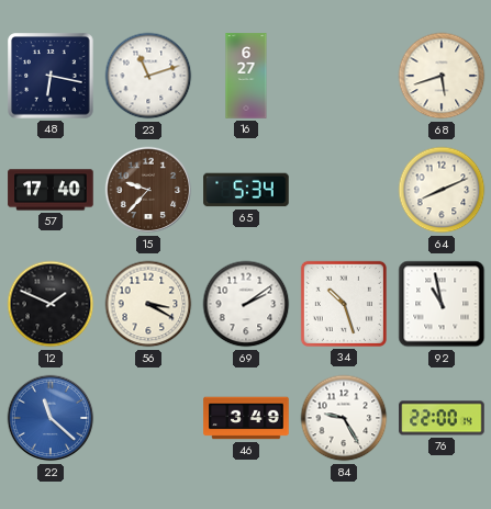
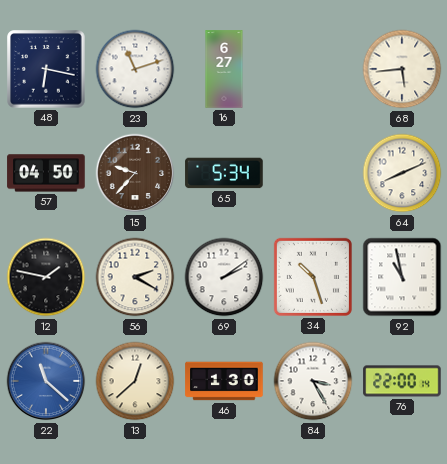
68: 5:42 -> 5:44 (402, 69)
57: 17:40 -> 04:50 (46, 173)
12: 1:49 -> 1:47 (46, 277)
56: 3:20 -> 2:20 (135, 277)
13: none -> 12:38 (135, 381)
46: 3:49 -> 1:30 (224, 381)
84: 9:25 -> 3:25 (313, 381)
